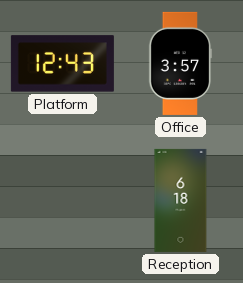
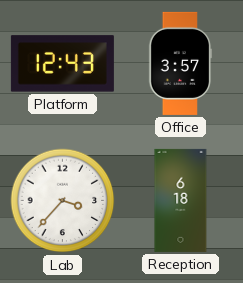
Lab: none -> 3:37 (63, 201)
